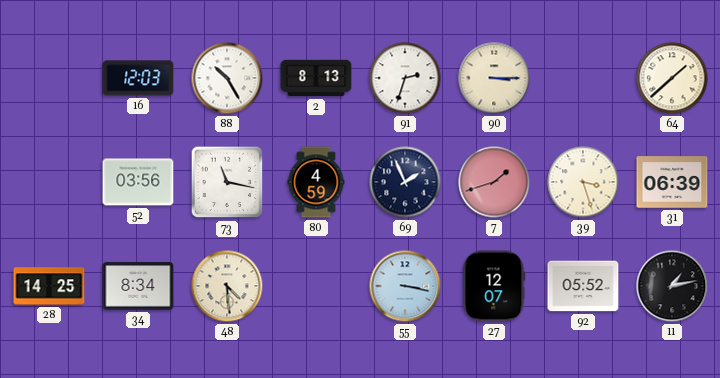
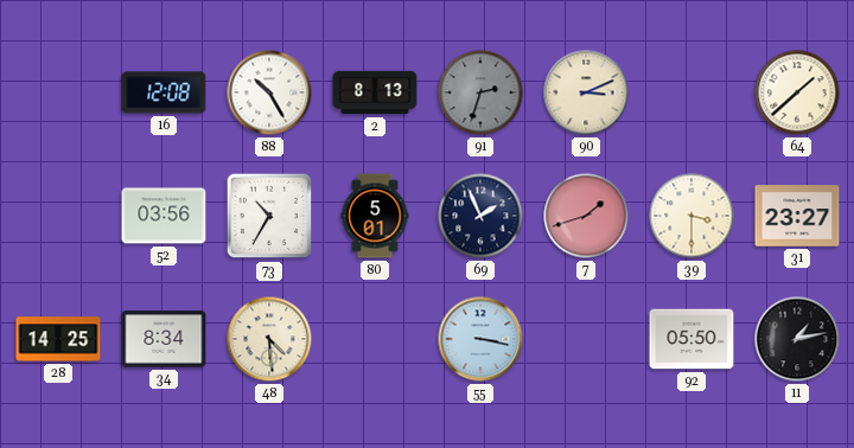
16: 12:03 -> 12:08 (164, 92)
91 dial: white -> grey (480, 92)
90: 3:15 -> 3:11 (586, 92)
73: 11:17 -> 10:35 (269, 216)
80: 4:59 -> 5:01 (375, 216)
39: 3:27 -> 3:30 (692, 216)
31: 06:39 -> 23:27 (797, 216)
27: 12:07 -> none (494, 286)
92: 05:52 -> 05:50 (692, 339)
